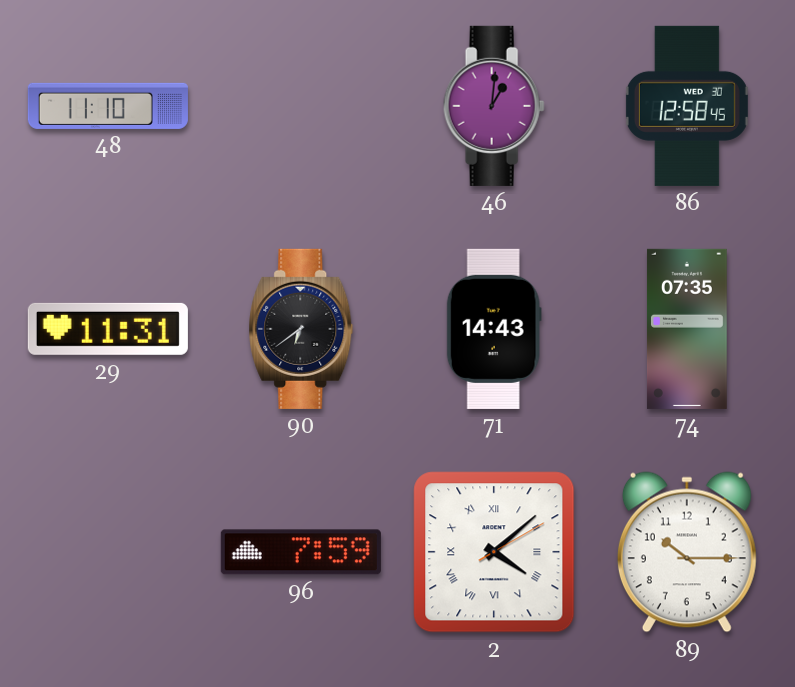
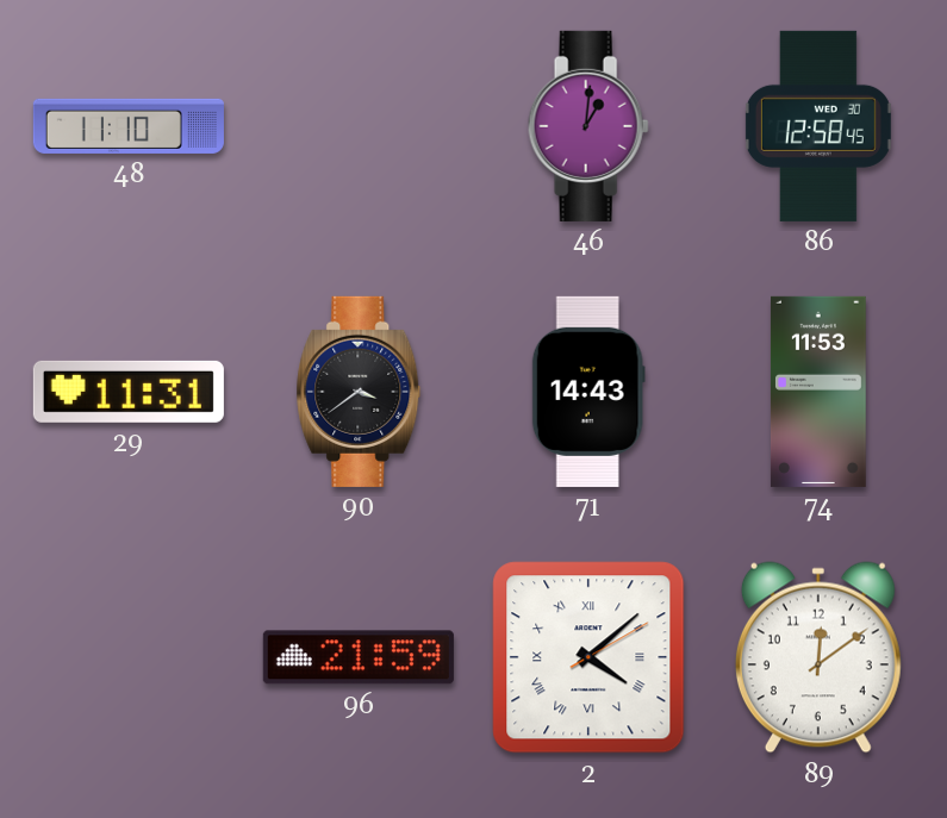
90: 6:39 -> 3:39 (359, 392)
74: 07:35 -> 11:53 (818, 392)
96: 7:59 -> 21:59 (359, 657)
89: 10:15 -> 12:09 (818, 657)
